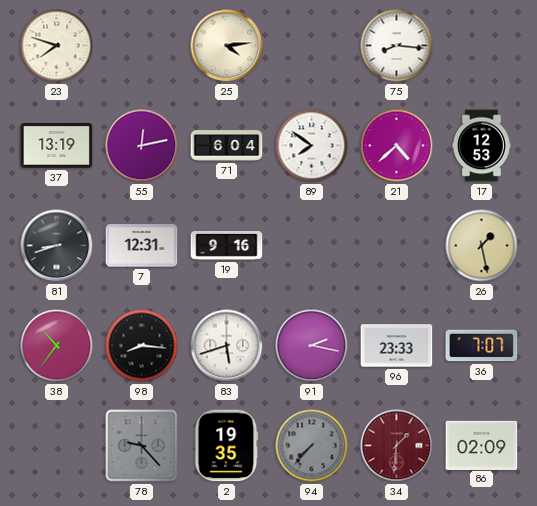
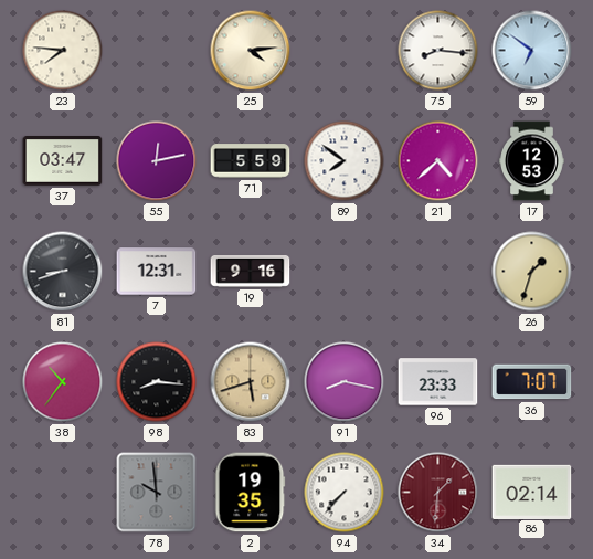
23: 7:48 -> 7:46 (63, 51)
59: none -> 6:51 (532, 51)
37: 13:19 -> 03:47 (63, 161)
71: 6:04 -> 5:59 (251, 161)
26: 1:28 -> 1:33 (532, 272)
83 dial: white -> champagne (251, 382)
91: 2:17 -> 8:17 (345, 382)
78: 9:23 -> 9:59 (157, 493)
94 dial: grey -> white (345, 493)
86: 02:09 -> 02:14 (532, 492)
